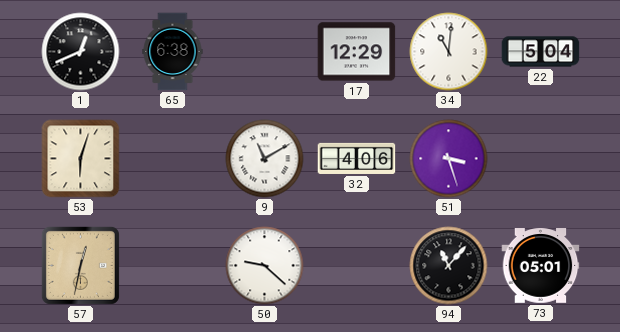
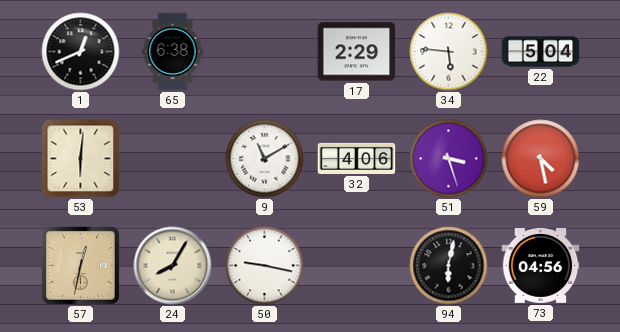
17: 12:29 -> 2:29 (357, 52)
34: 11:01 -> 5:46 (449, 52)
53: 6:03 -> 6:01 (81, 159)
59: none -> 4:28 (541, 159)
24: none -> 8:05 (173, 266)
50: 9:22 -> 9:17 (265, 266)
94: 11:07 -> 6:02 (449, 266)
73: 05:01 -> 04:56 (541, 266)
